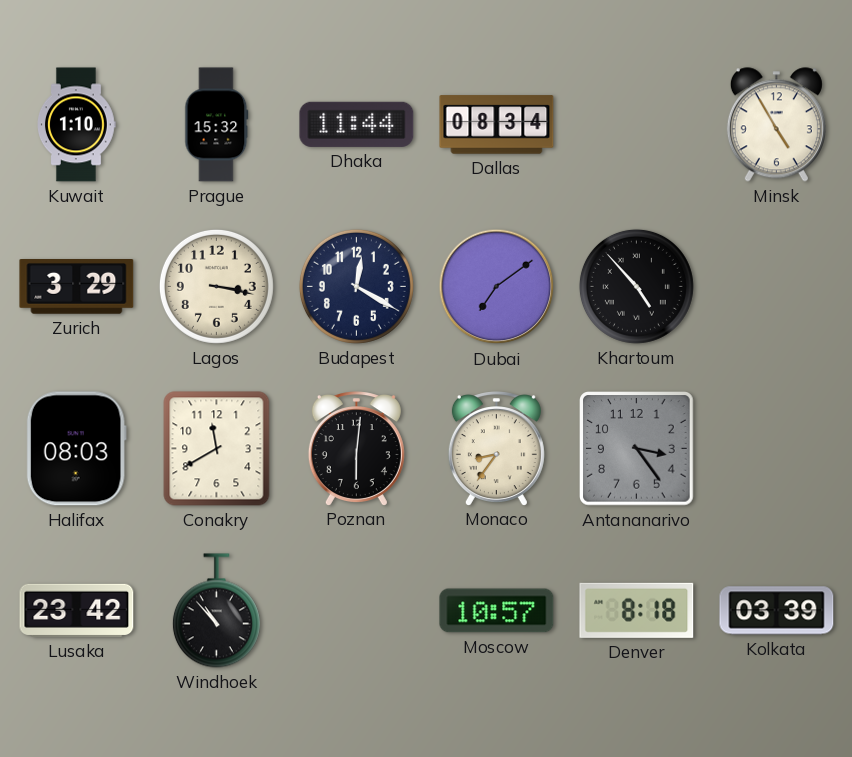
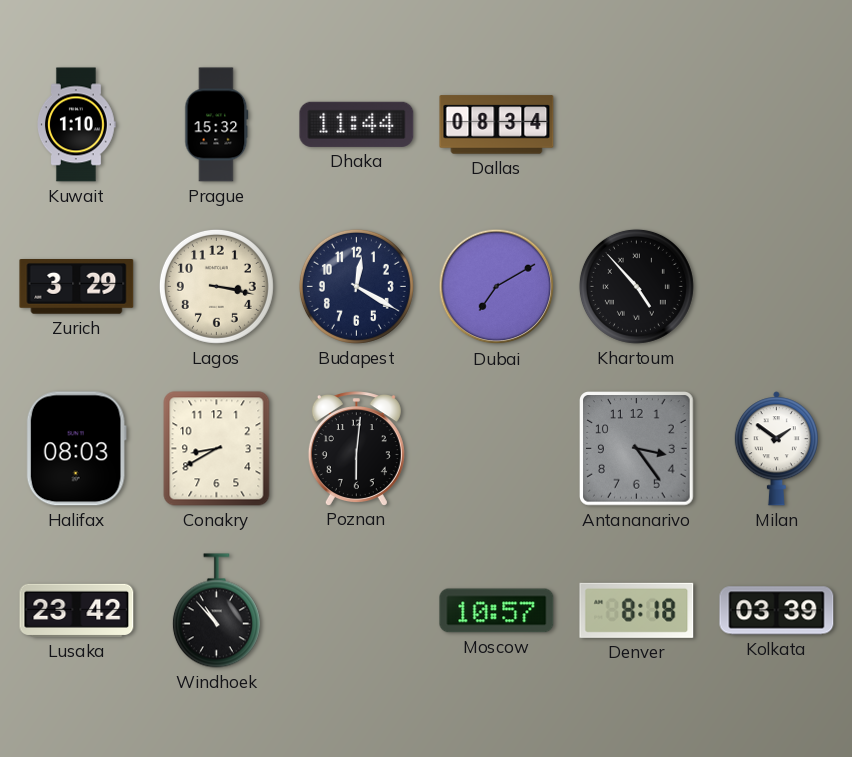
Minsk: 4:55 -> none (776, 125)
Dubai: 7:09 -> 7:10 (497, 287)
Conakry: 11:40 -> 8:40 (217, 449)
Monaco: 8:36 -> none (496, 448)
Milan: none -> 1:51 (776, 449)
